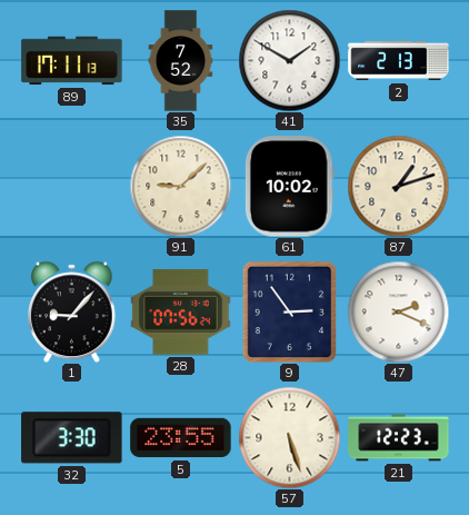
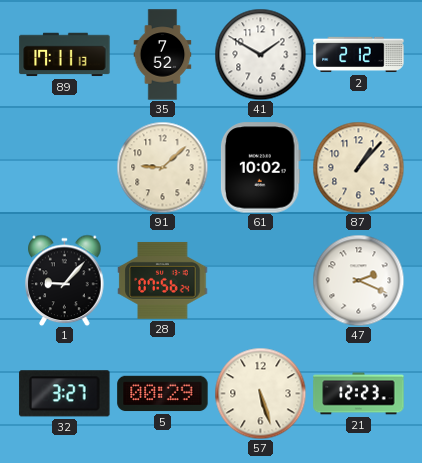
2: 2:13 -> 2:12 (359, 55)
87: 1:12 -> 1:07 (358, 167)
9: 2:54 -> none (290, 311)
32: 3:30 -> 3:27 (65, 394)
5: 23:55 -> 00:29 (163, 394)
